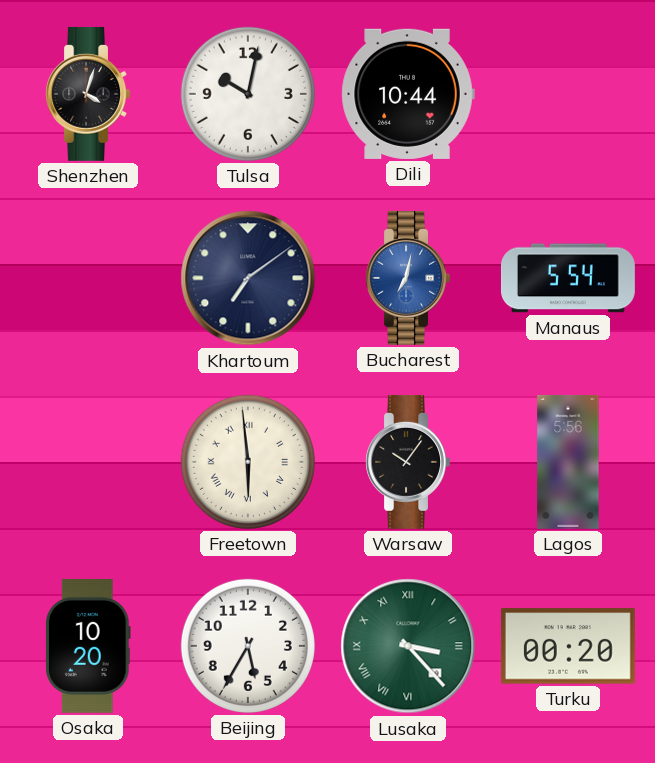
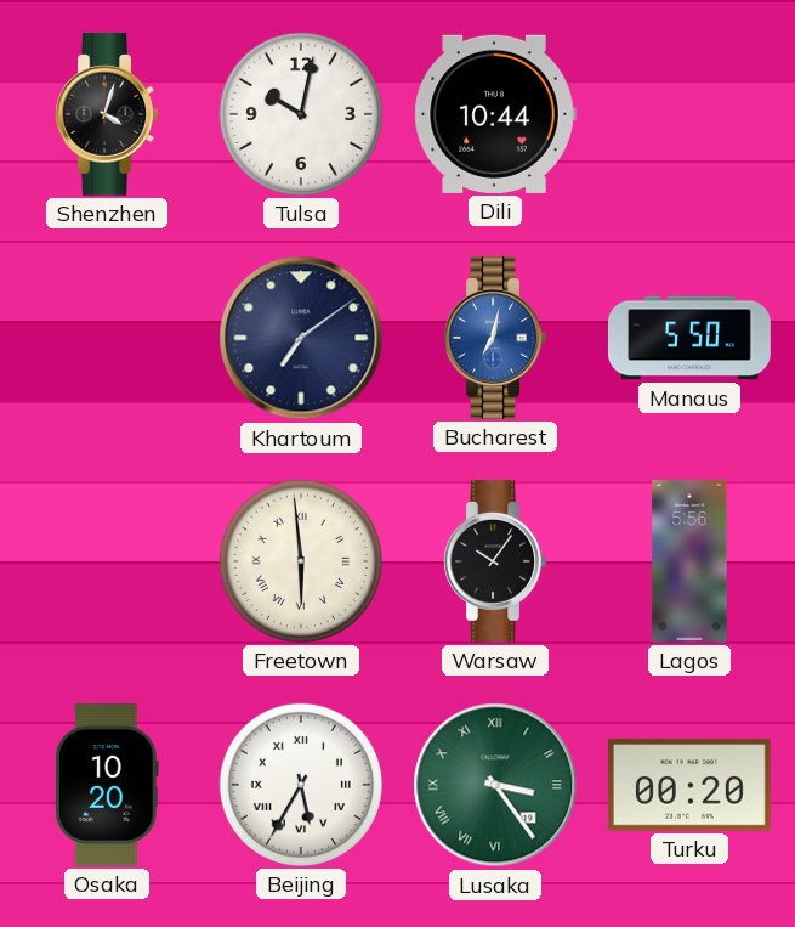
Manaus: 5:54 -> 5:50 (689, 338)
Beijing numerals: Arabic -> Roman (301, 785)
Lusaka: 3:23 -> 3:24 (495, 785)
